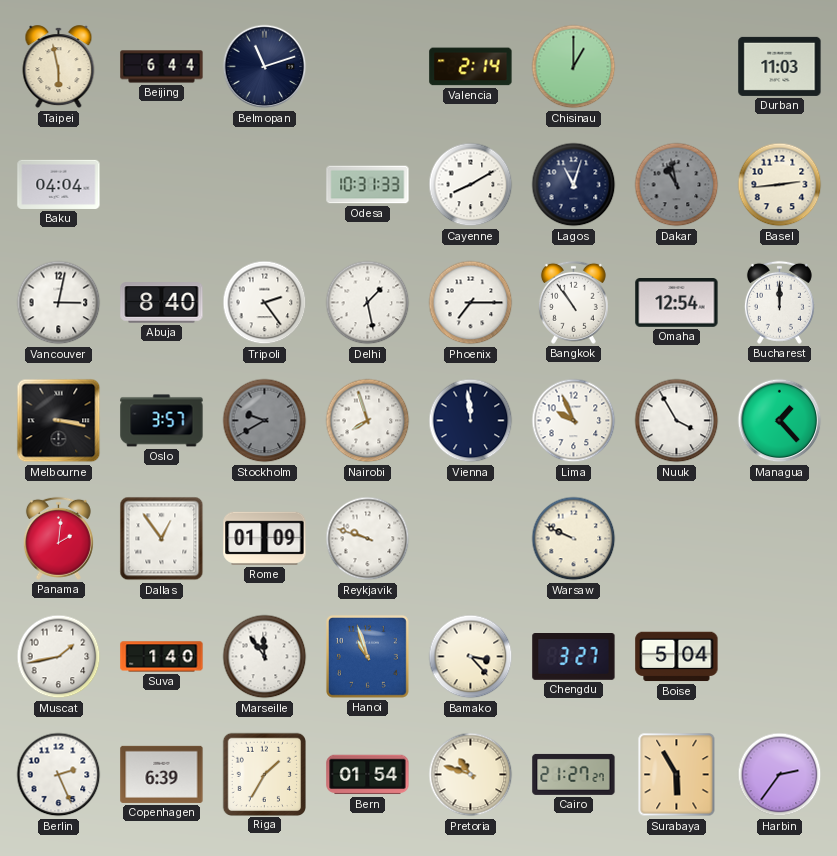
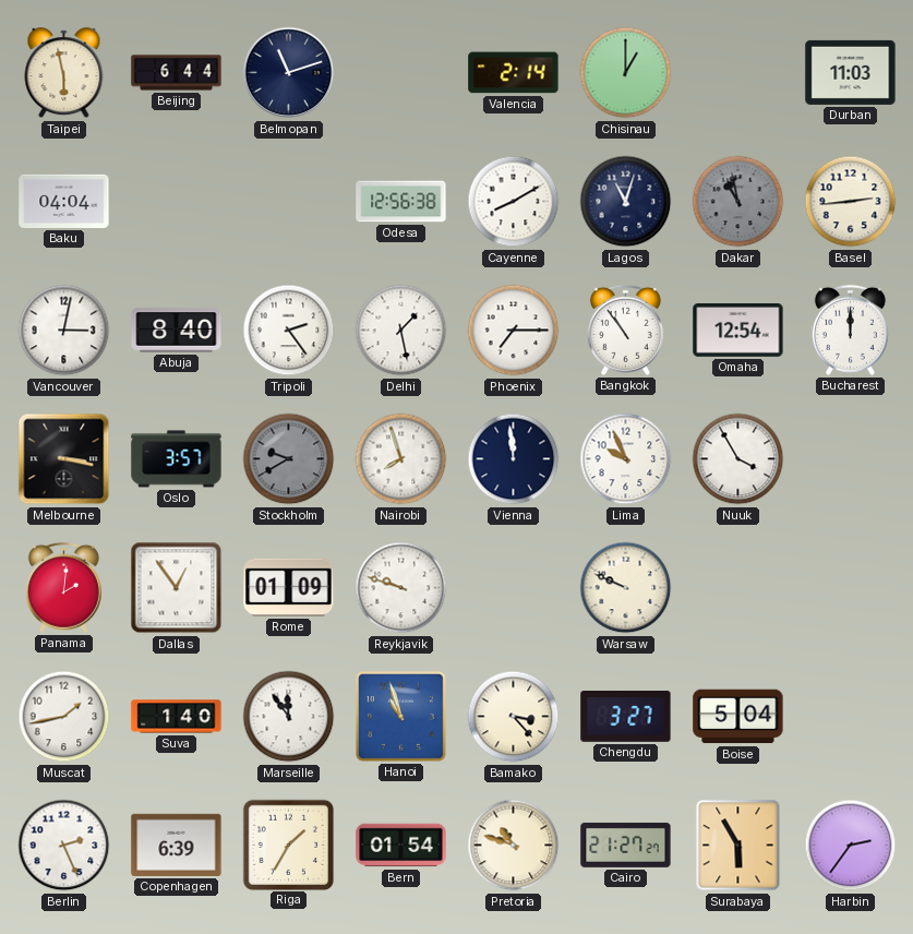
Odesa: 10:31 -> 12:56 (401, 202)
Managua: 1:23 -> none (780, 421)
